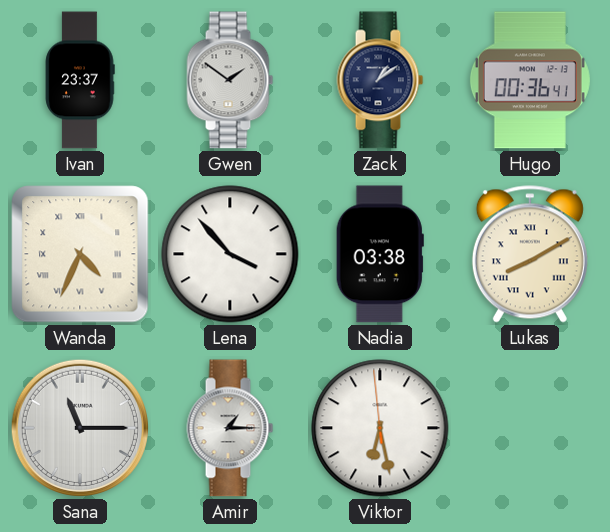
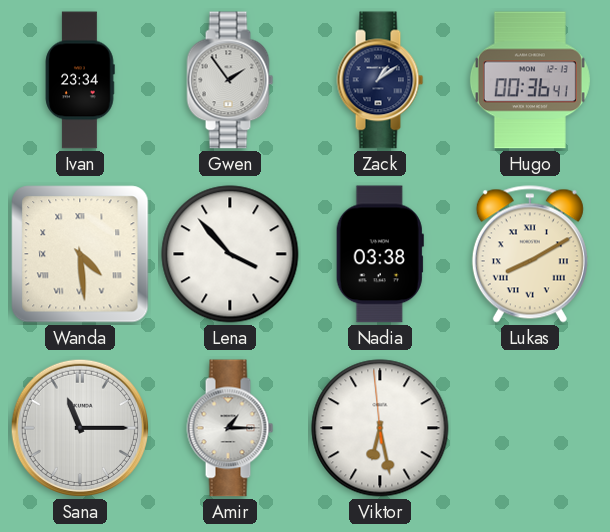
Ivan: 23:37 -> 23:34 (80, 80)
Gwen: 1:51 -> 1:54 (230, 80)
Wanda: 4:34 -> 4:29 (80, 254)
